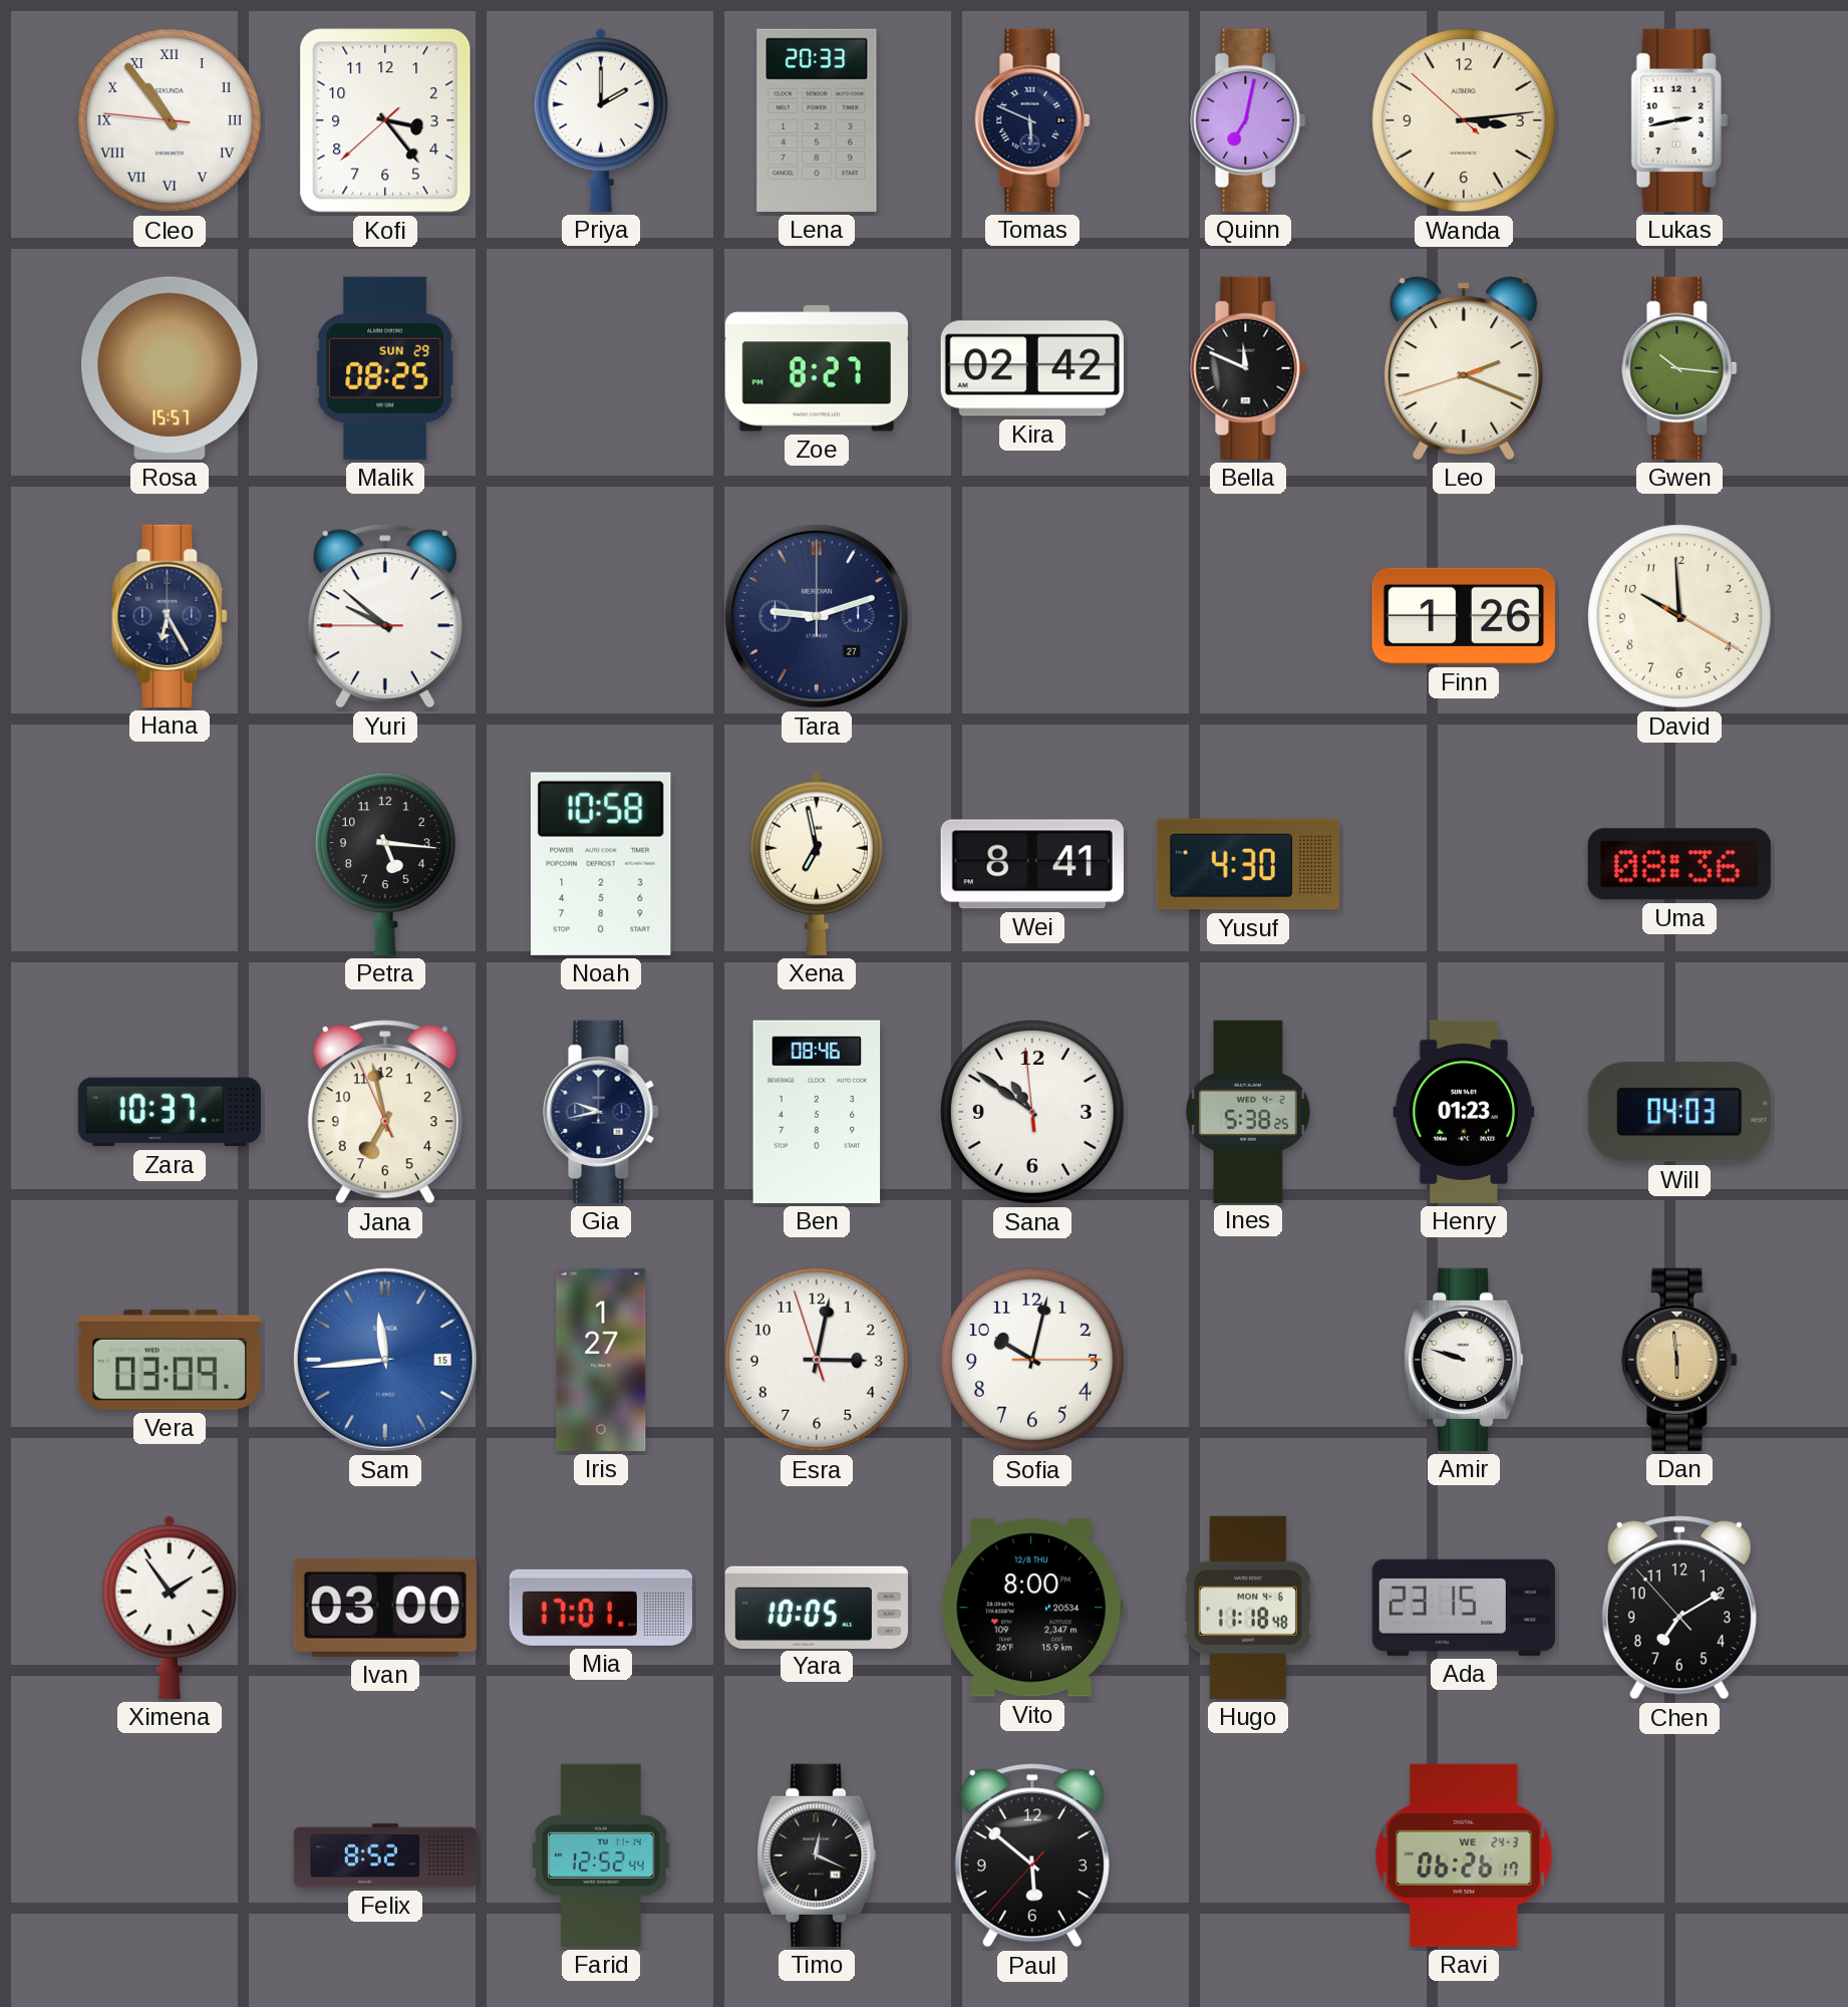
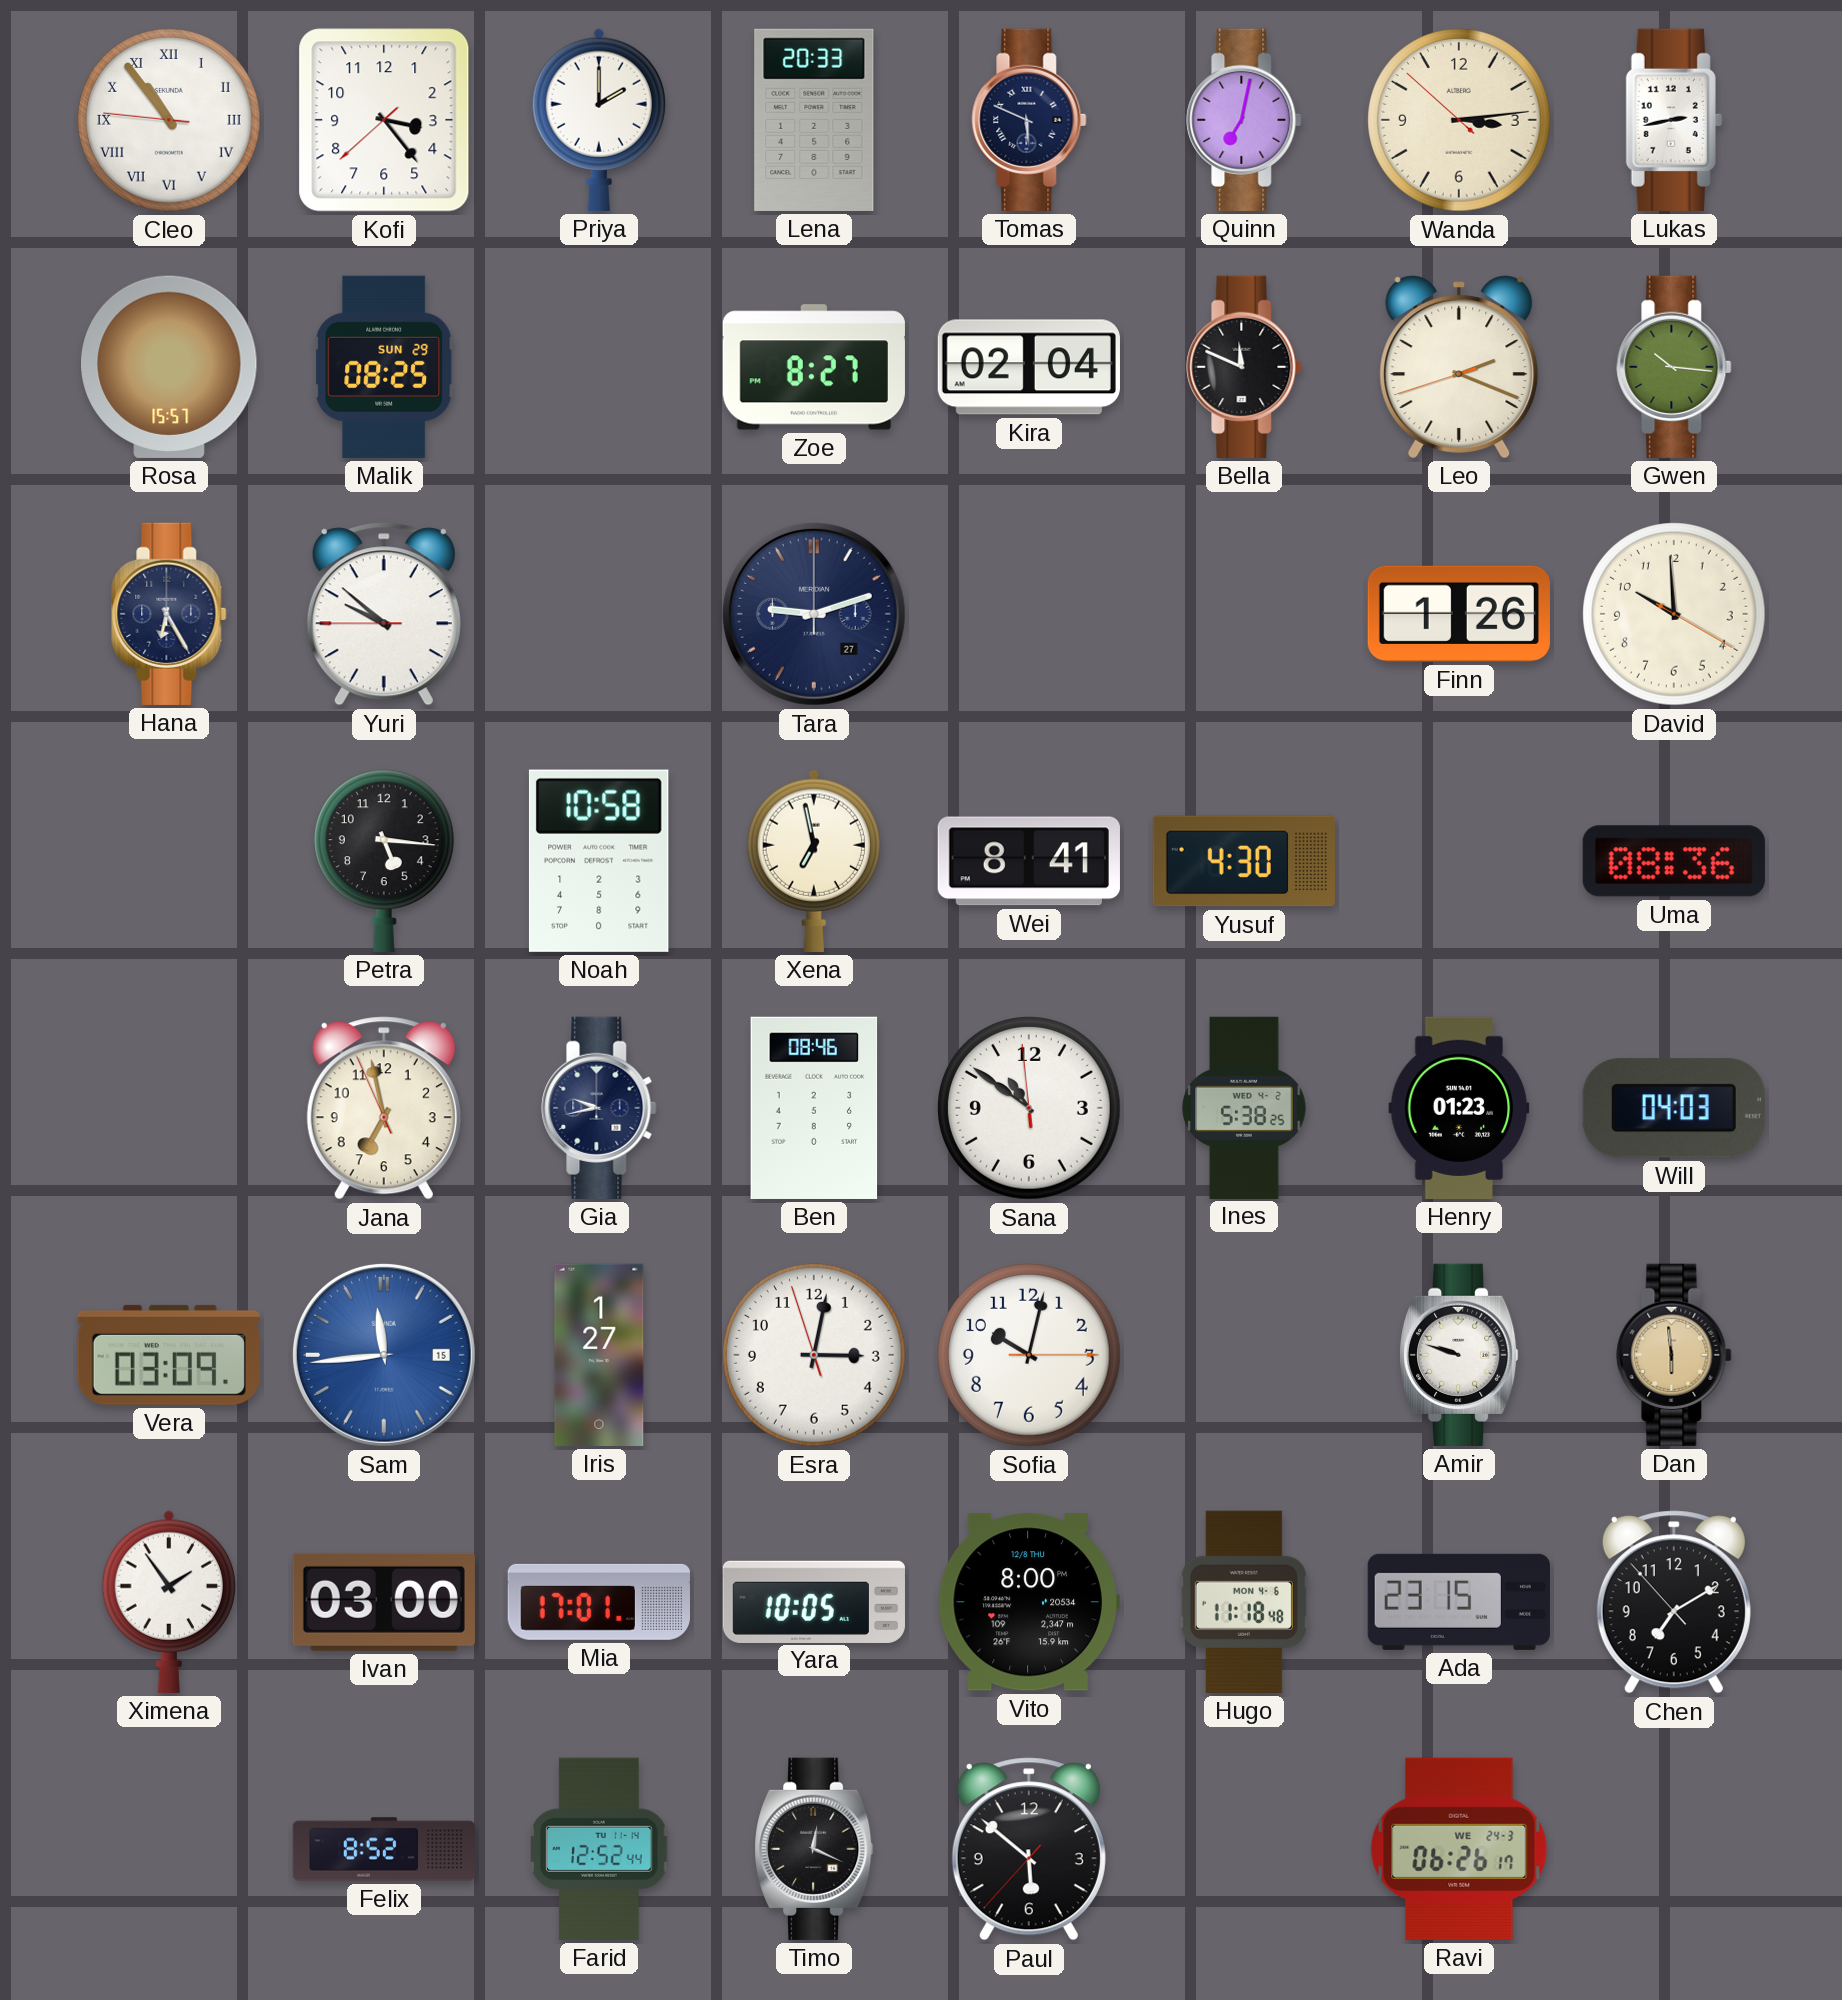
Kira: 02:42 -> 02:04 (1029, 367)
Zara: 10:37 -> none (170, 1112)
